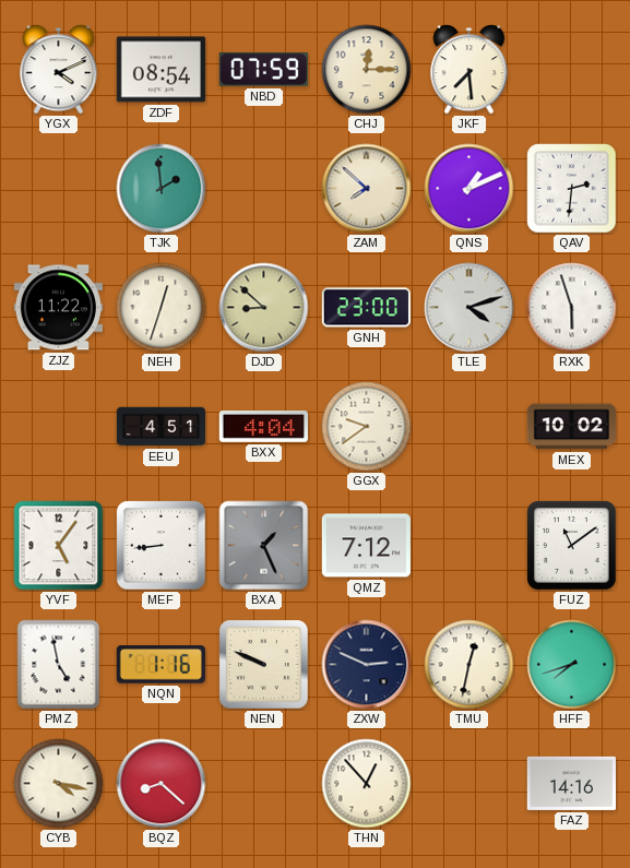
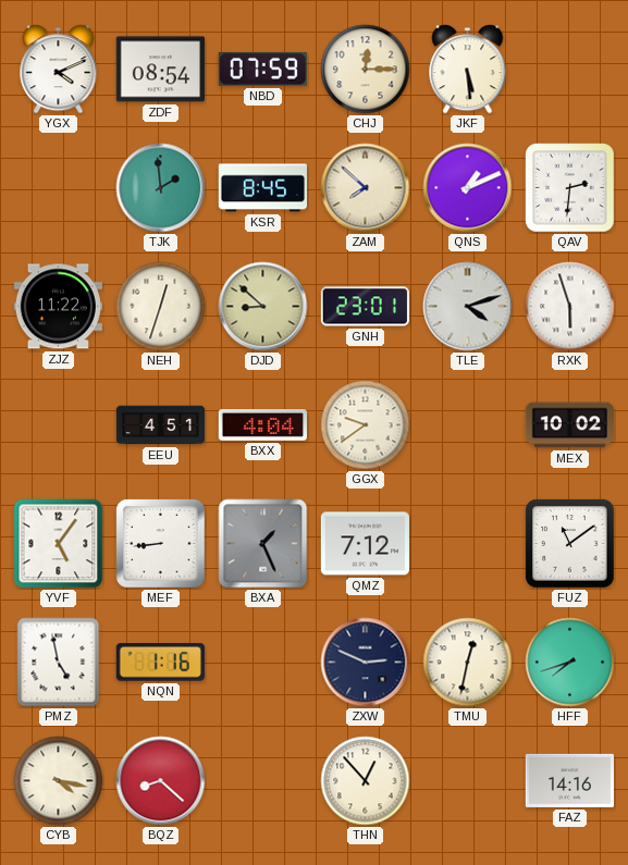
JKF: 7:29 -> 5:29 (468, 70)
KSR: none -> 8:45 (262, 188)
GNH: 23:00 -> 23:01 (365, 307)
NEN: 9:49 -> none (264, 665)
